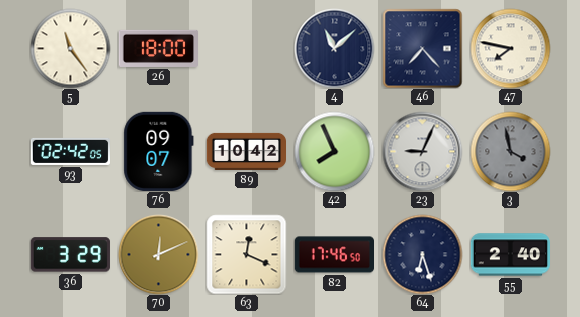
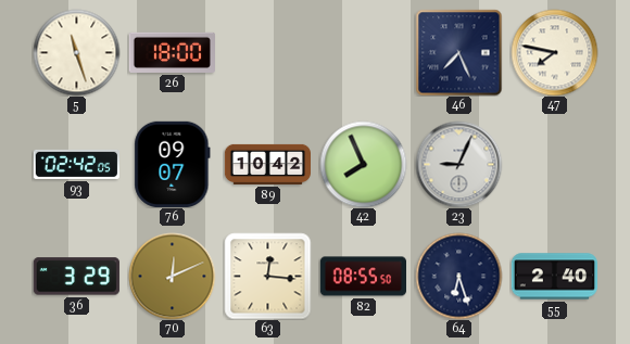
5: 11:24 -> 11:27 (76, 52)
4: 11:08 -> none (334, 48)
46: 7:23 -> 7:26 (458, 52)
3: 3:58 -> none (510, 151)
63: 12:19 -> 12:16 (267, 276)
82: 17:46 -> 08:55 (363, 277)
